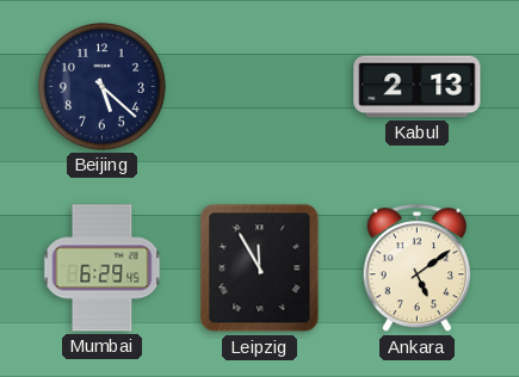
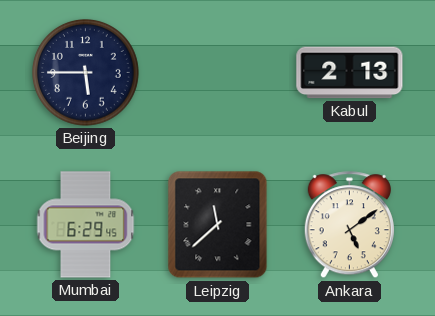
Beijing: 5:22 -> 5:45 (86, 73)
Leipzig: 11:55 -> 11:38 (218, 225)
